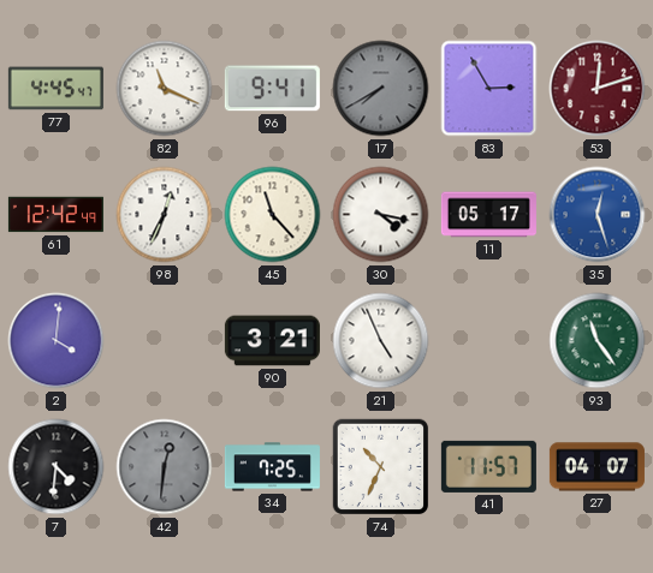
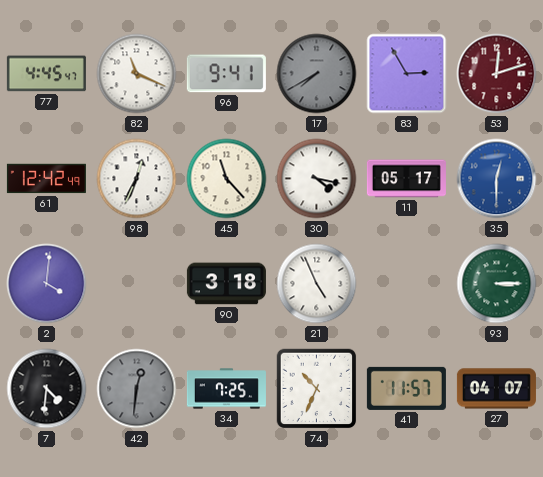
35: 12:27 -> 12:30 (497, 179)
90: 3:21 -> 3:18 (226, 284)
93: 11:24 -> 3:15 (497, 284)
